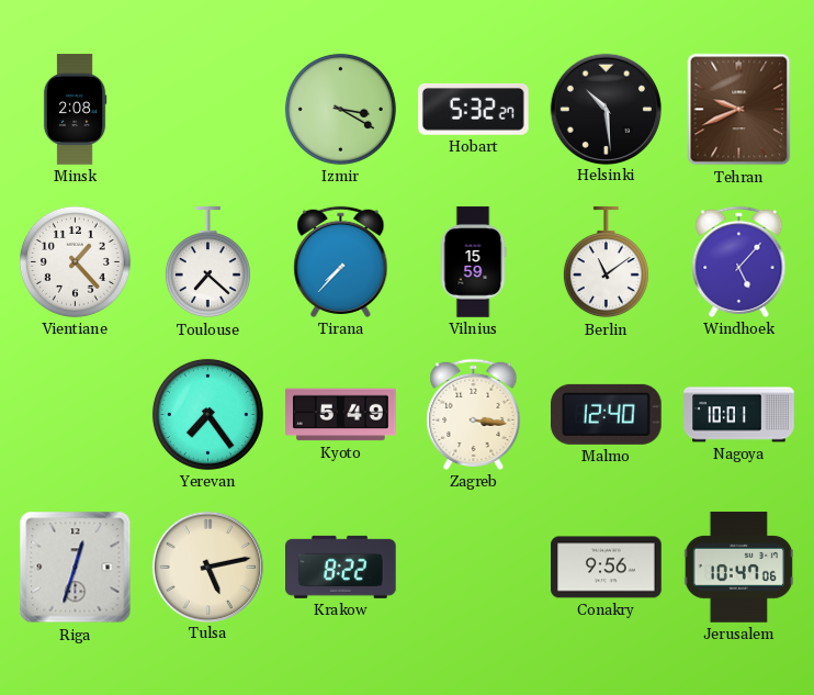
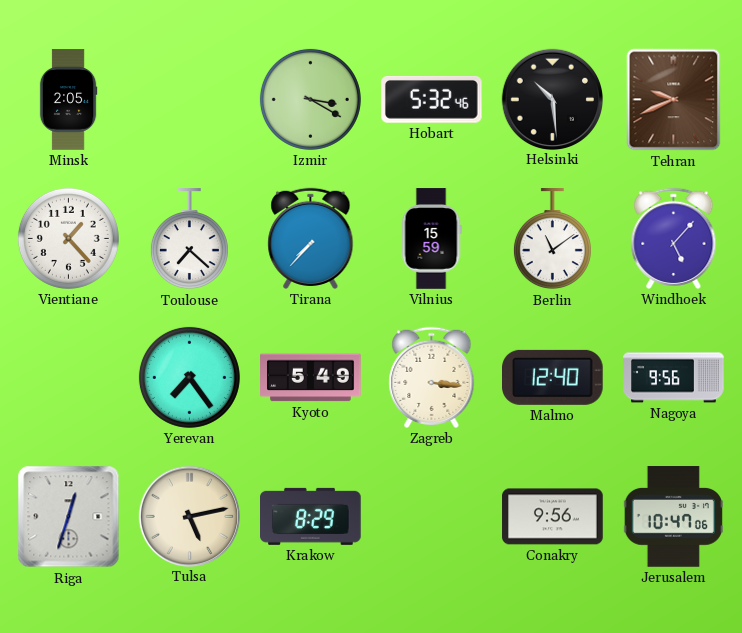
Minsk: 2:08 -> 2:05 (68, 100)
Hobart: 5:32:27 -> 5:32:46 (432, 100)
Nagoya: 10:01 -> 9:56 (674, 378)
Krakow: 8:22 -> 8:29 (311, 516)
